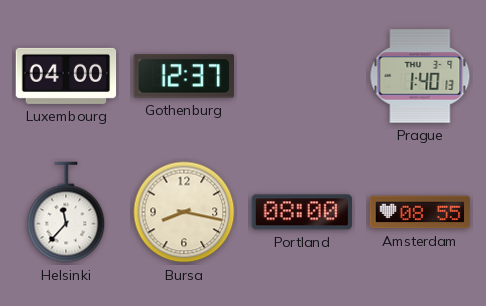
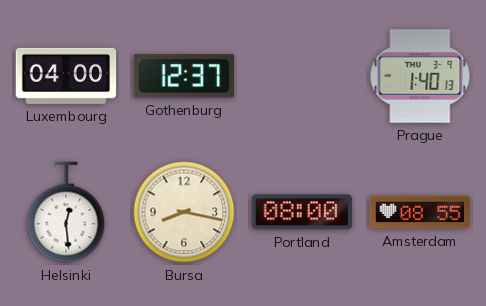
Helsinki: 11:37 -> 12:29 (66, 212)
